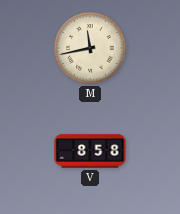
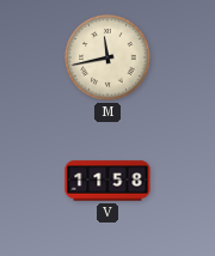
V: 8:58 -> 11:58 (107, 181)
